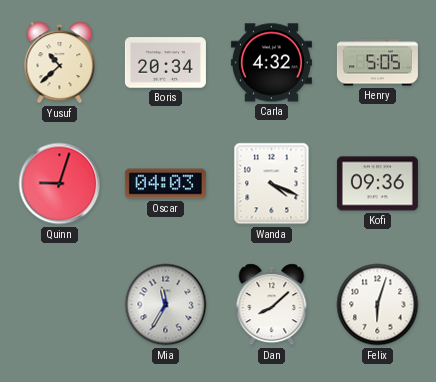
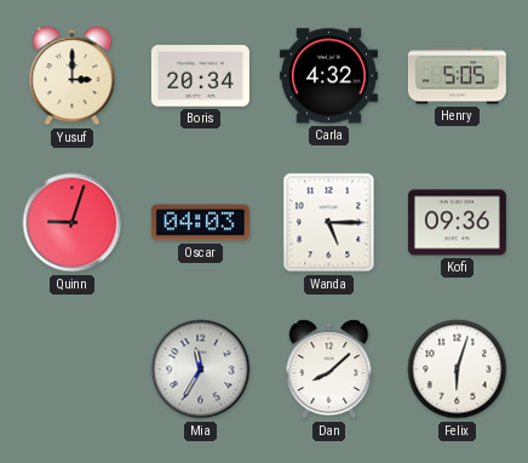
Yusuf: 10:38 -> 3:00 (73, 76)
Wanda: 4:19 -> 5:15 (329, 223)
